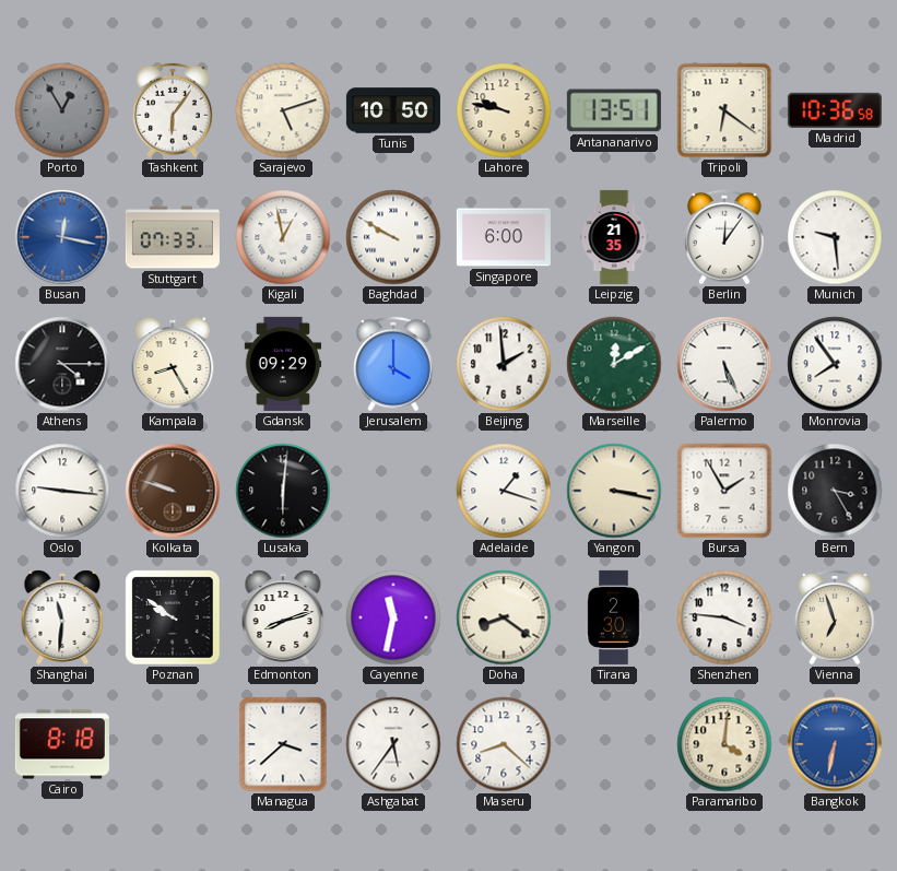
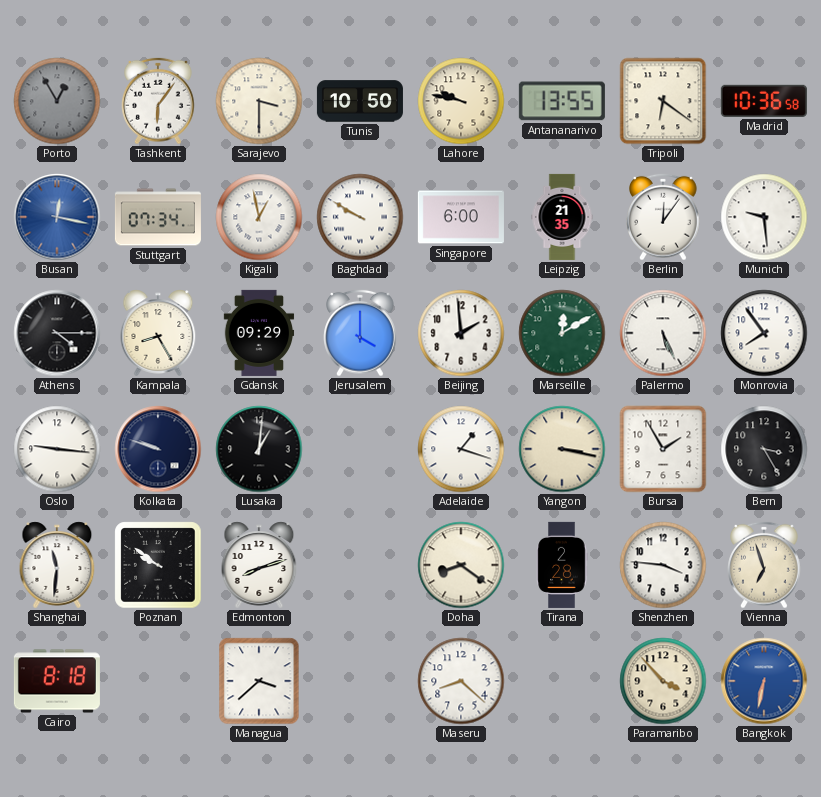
Sarajevo: 5:12 -> 3:30 (259, 101)
Antananarivo: 13:51 -> 13:55 (562, 101)
Stuttgart: 07:33 -> 07:34 (158, 217)
Kolkata dial: brown -> navy (158, 449)
Lusaka: 6:01 -> 1:01 (259, 449)
Cayenne: 11:32 -> none (393, 617)
Tirana: 2:30 -> 2:28 (562, 565)
Ashgabat: 5:36 -> none (393, 744)
Paramaribo: 4:01 -> 3:53 (663, 681)
